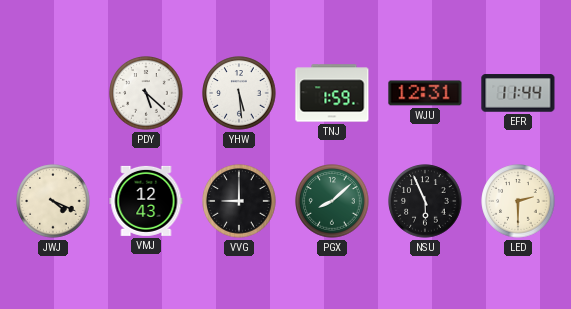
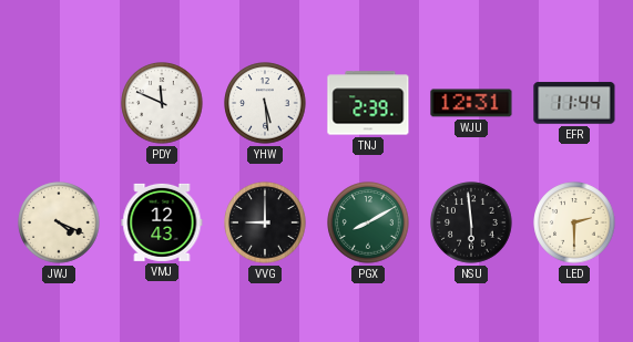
PDY: 5:22 -> 11:49 (162, 103)
TNJ: 1:59 -> 2:39 (368, 103)
PGX: 8:08 -> 8:10 (368, 222)
NSU: 5:56 -> 5:59 (471, 222)
